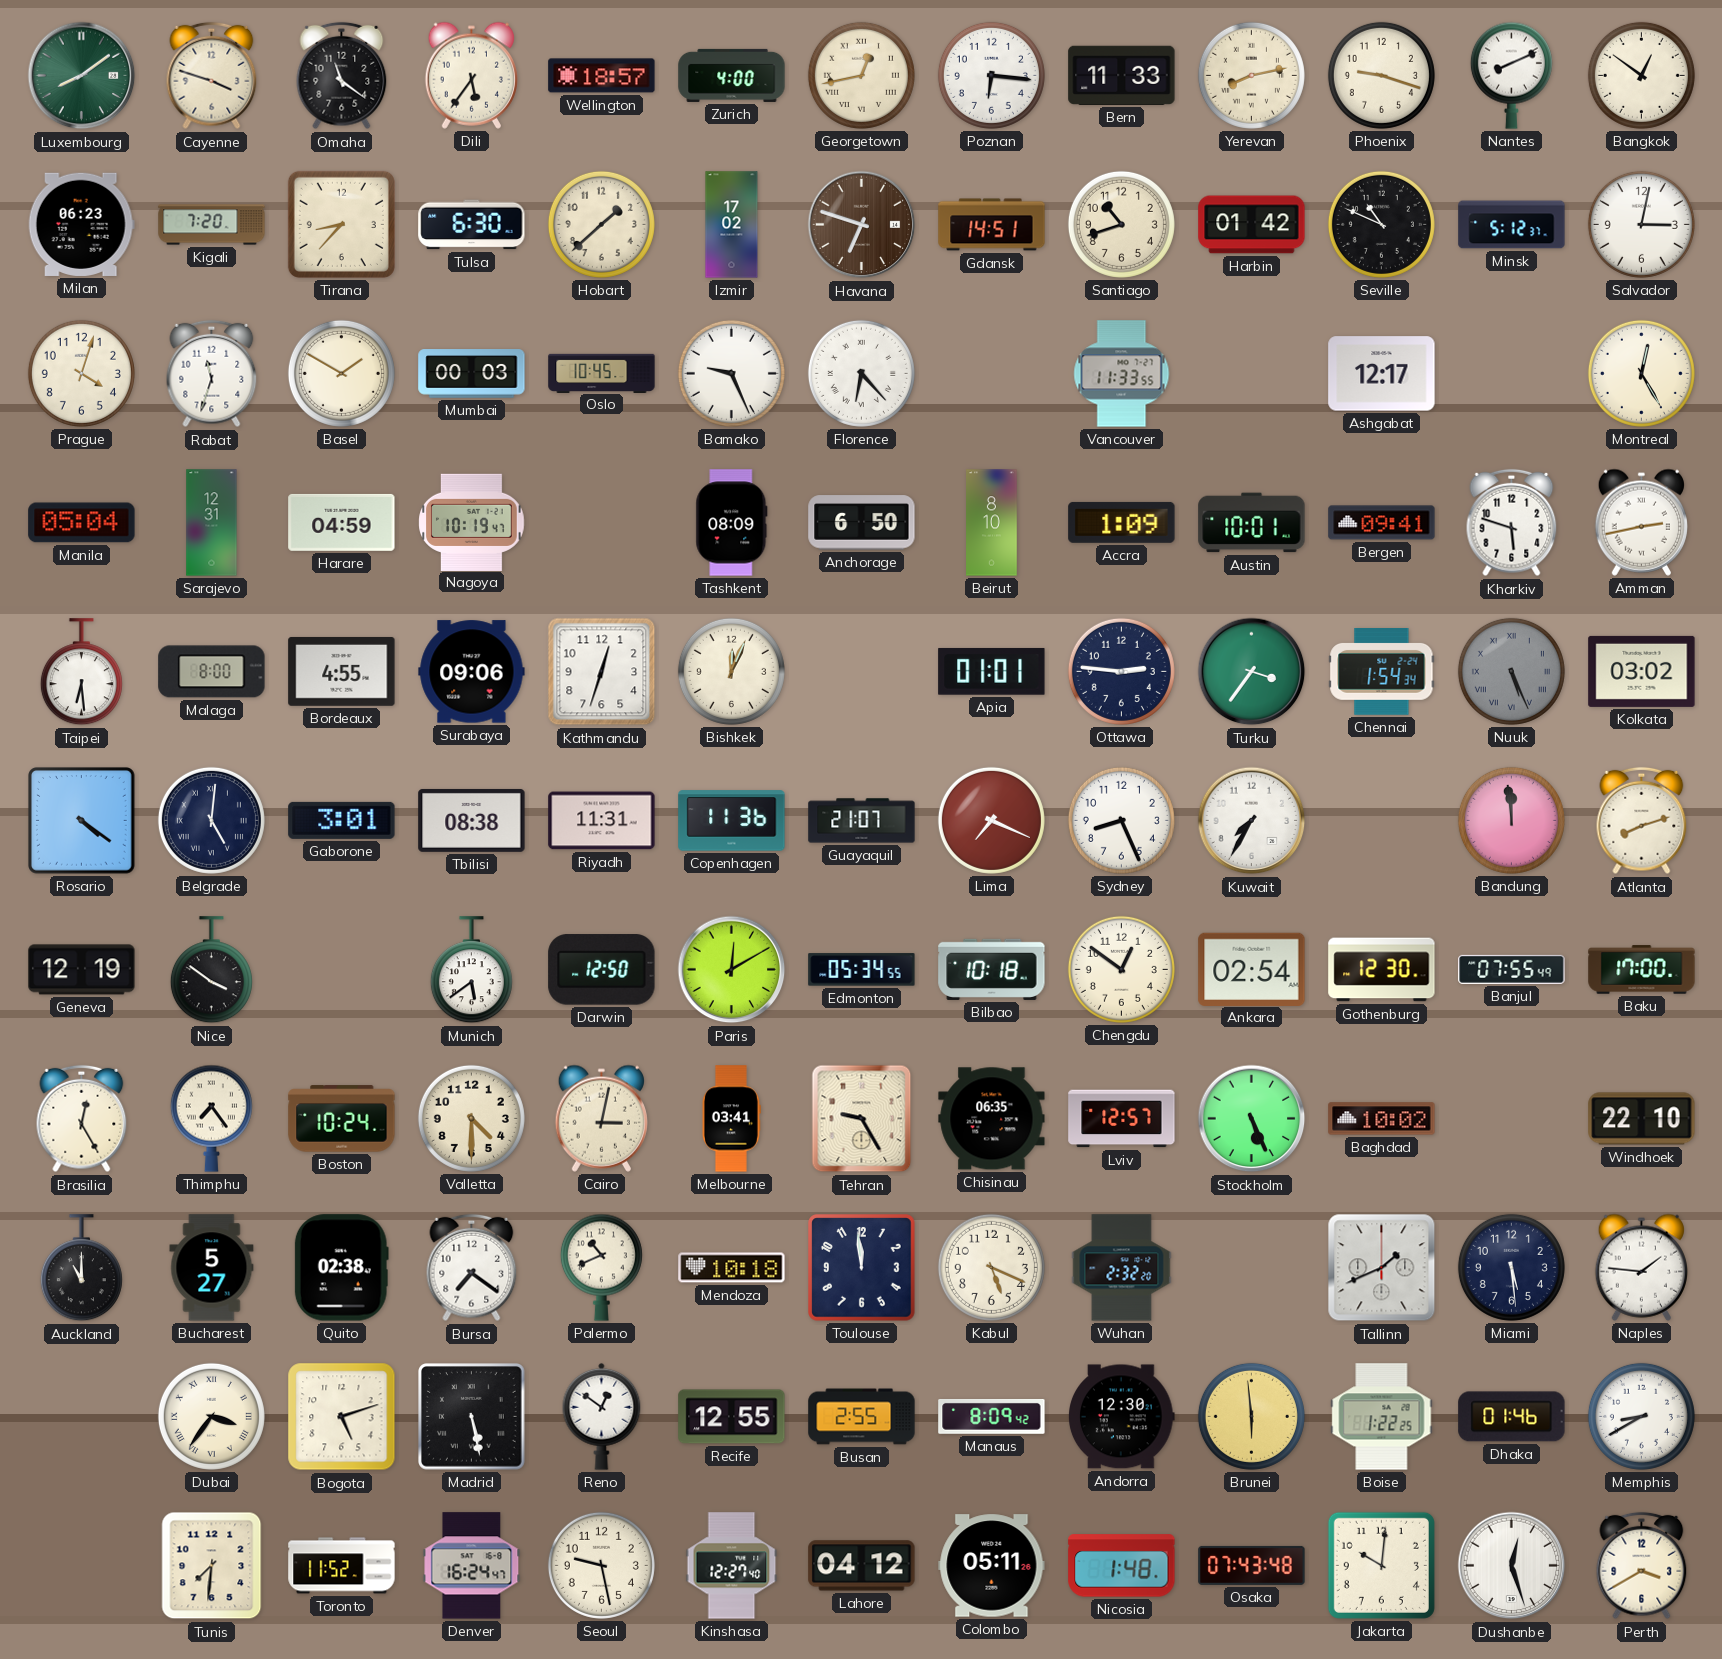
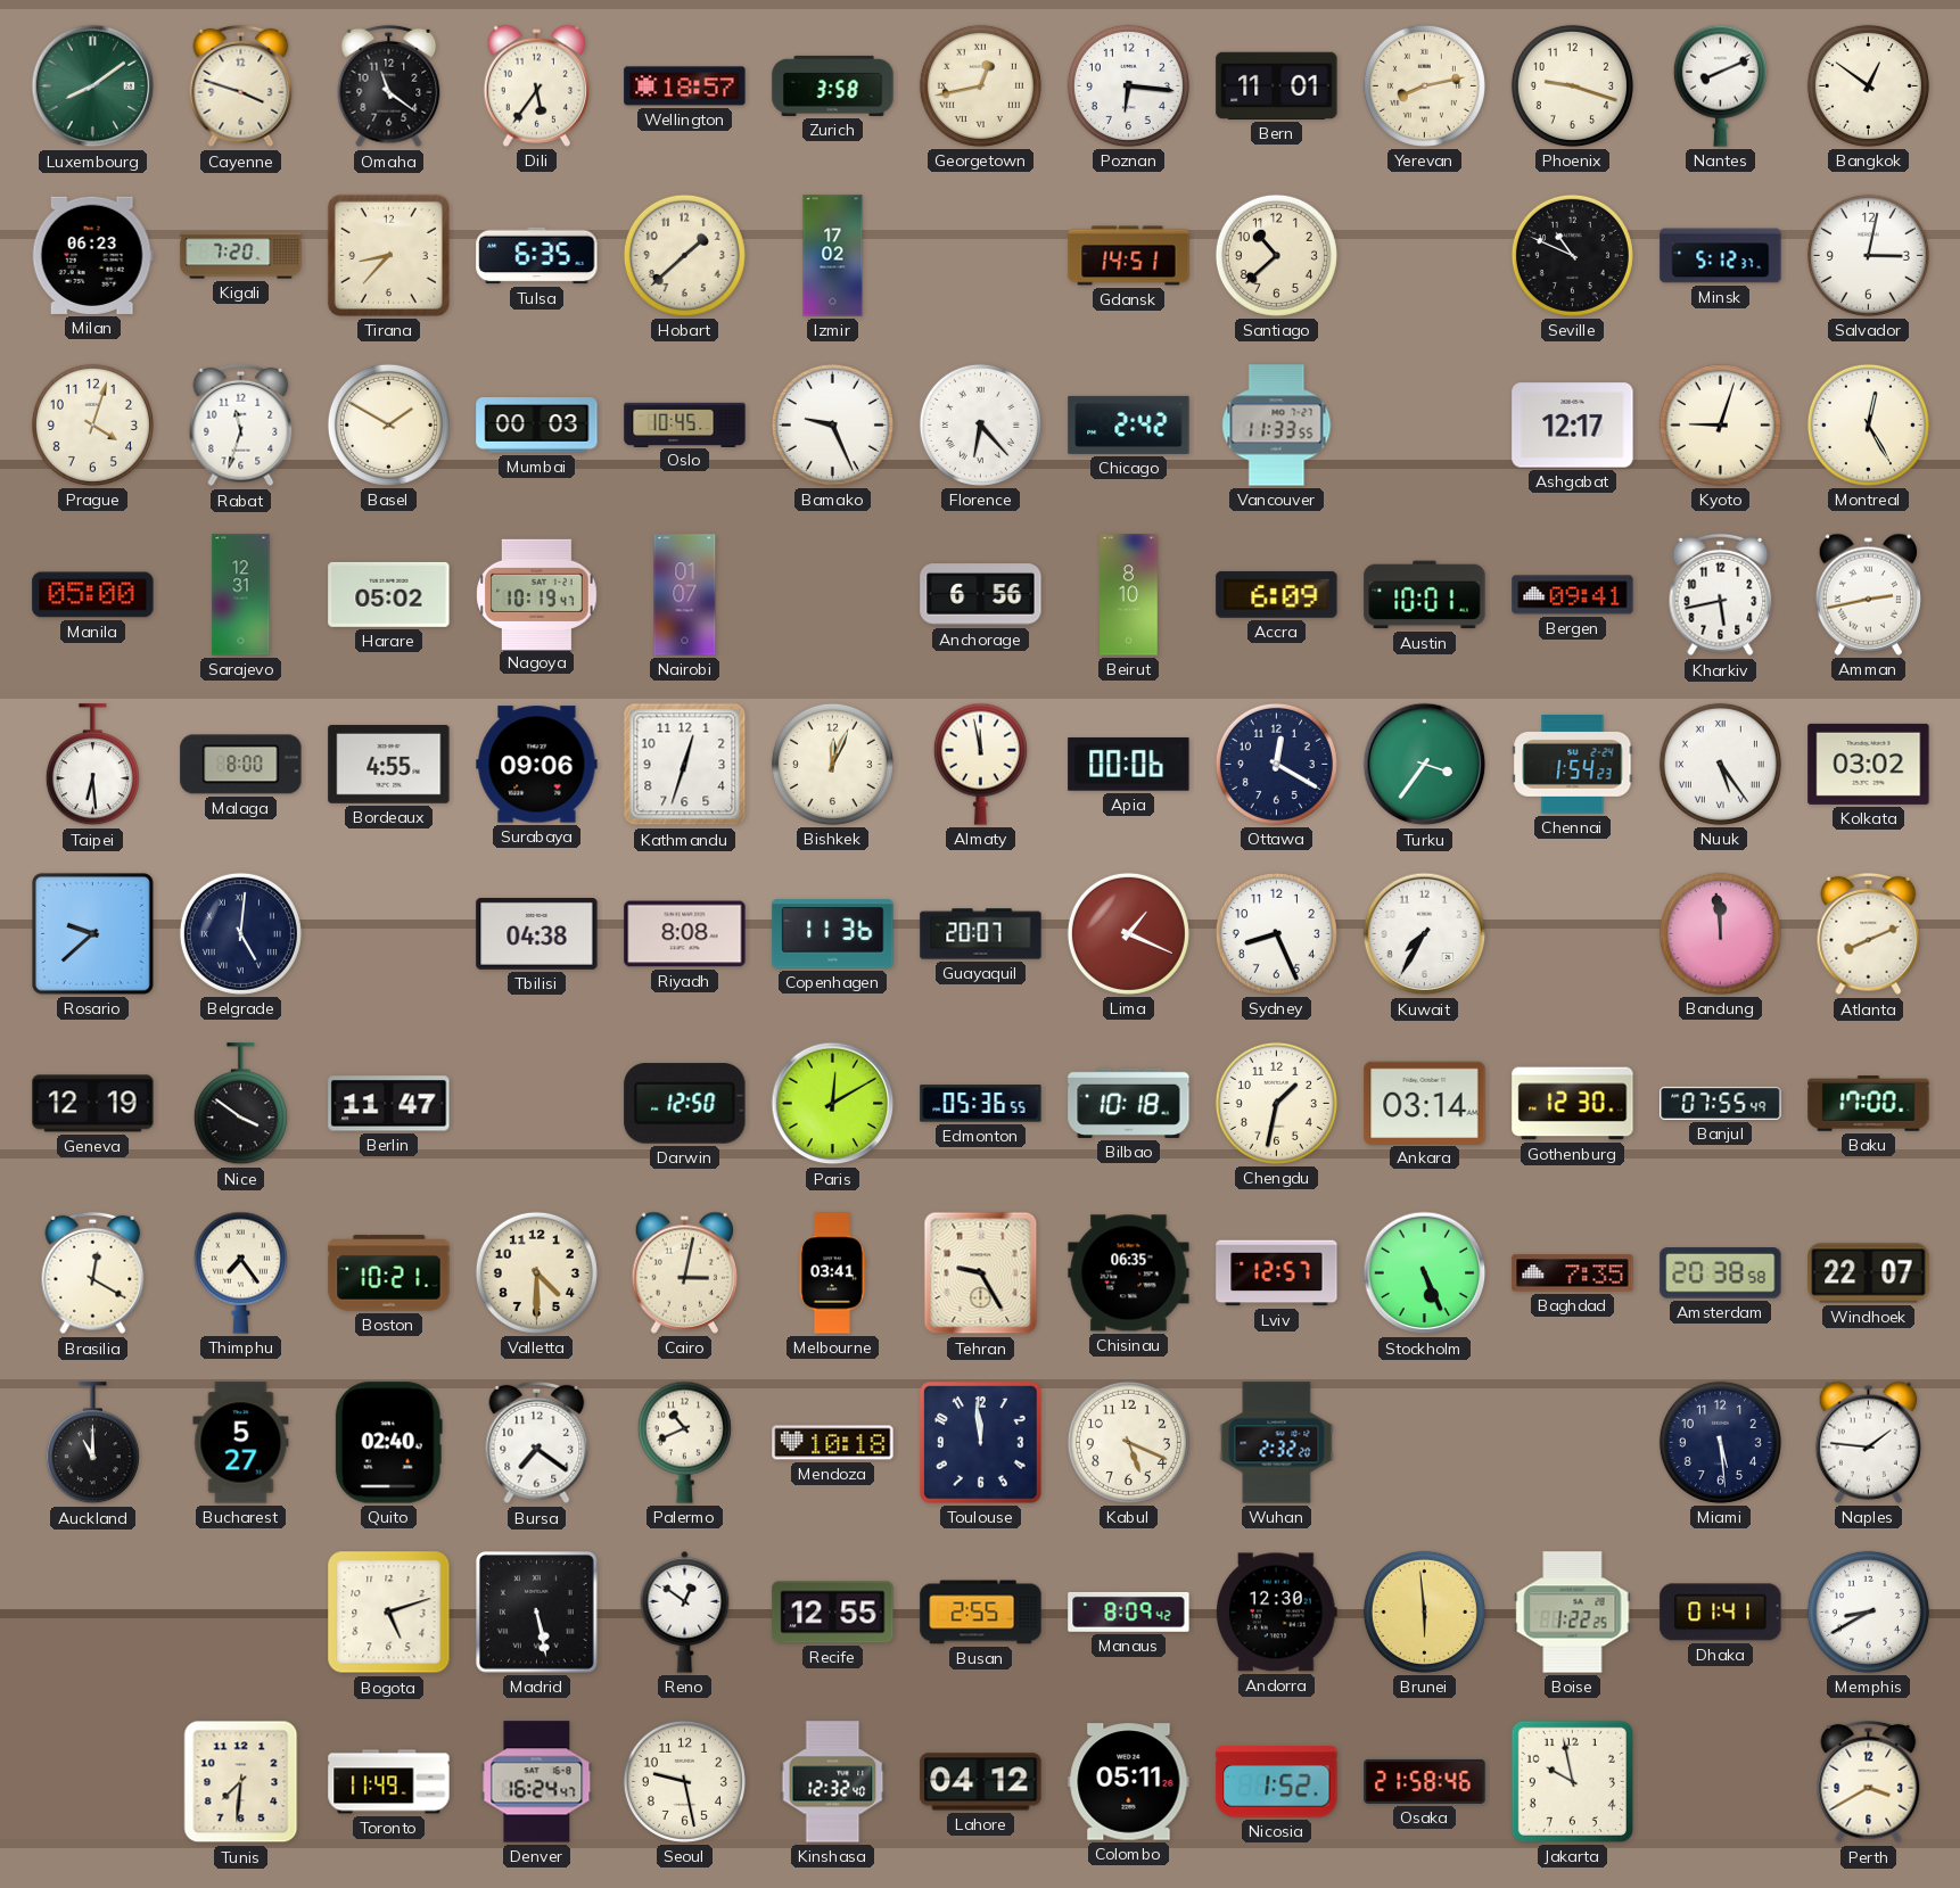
Zurich: 4:00 -> 3:58 (833, 85)
Bern: 11:33 -> 11:01 (1277, 85)
Tulsa: 6:30 -> 6:35 (537, 256)
Havana: 6:48 -> none (862, 225)
Santiago: 10:42 -> 10:38 (1276, 255)
Harbin: 01:42 -> none (1252, 225)
Chicago: none -> 2:42 (1129, 424)
Kyoto: none -> 9:03 (1720, 424)
Manila: 05:04 -> 05:00 (93, 595)
Harare: 04:59 -> 05:02 (389, 594)
Nairobi: none -> 01:07 (685, 595)
Tashkent: 08:09 -> none (732, 523)
Anchorage: 6:50 -> 6:56 (981, 595)
Accra: 1:09 -> 6:09 (1277, 594)
Kharkiv: 5:48 -> 5:43 (1721, 595)
Almaty: none -> 11:58 (980, 764)
Apia: 01:01 -> 00:06 (1129, 764)
Ottawa: 2:46 -> 12:20 (1276, 764)
Chennai: 1:54:34 -> 1:54:23 (1573, 765)
Nuuk: 5:26 -> 5:24 (1720, 764)
Nuuk dial: grey -> white (1720, 764)
Rosario: 4:21 -> 9:38 (93, 934)
Gaborone: 3:01 -> none (342, 820)
Tbilisi: 08:38 -> 04:38 (537, 933)
Riyadh: 11:31 -> 8:08 (685, 934)
Guayaquil: 21:07 -> 20:07 (981, 934)
Lima: 7:19 -> 1:19 (1128, 933)
Atlanta: 8:12 -> 8:11 (1869, 934)
Berlin: none -> 11:47 (389, 1104)
Munich: 5:39 -> none (471, 970)
Edmonton: 05:34 -> 05:36 (981, 1104)
Chengdu: 12:51 -> 1:32 (1276, 1103)
Ankara: 02:54 -> 03:14 (1425, 1103)
Brasilia: 12:25 -> 12:20 (93, 1273)
Boston: 10:24 -> 10:21 (389, 1273)
Baghdad: 10:02 -> 7:35 (1573, 1273)
Amsterdam: none -> 20:38 (1721, 1273)
Windhoek: 22:10 -> 22:07 (1869, 1273)
Quito: 02:38 -> 02:40 (388, 1443)
Tallinn: 1:41 -> none (1382, 1268)
Dubai: 3:36 -> none (211, 1416)
Dhaka: 01:46 -> 01:41 (1721, 1613)
Toronto: 11:52 -> 11:49 (389, 1782)
Kinshasa: 12:27 -> 12:32 (833, 1782)
Nicosia: 1:48 -> 1:52 (1277, 1782)
Osaka: 07:43 -> 21:58 (1425, 1781)
Jakarta: 10:01 -> 9:58 (1572, 1781)
Dushanbe: 12:27 -> none (1512, 1566)
